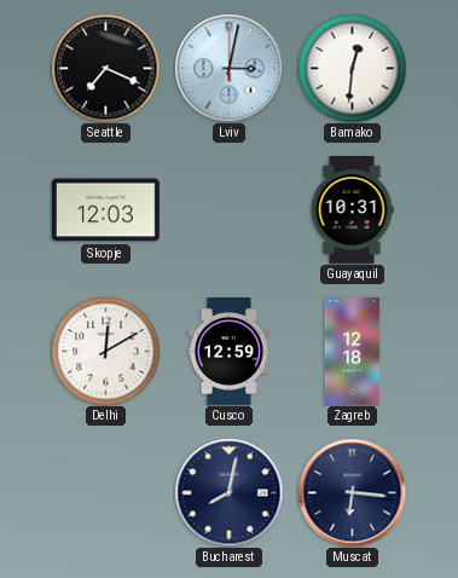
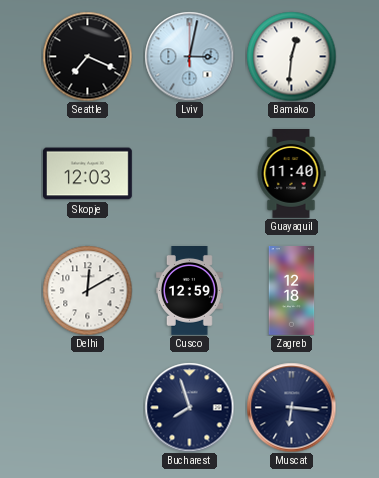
Guayaquil: 10:31 -> 11:40 (291, 174)
Bucharest: 8:02 -> 7:57 (189, 407)
